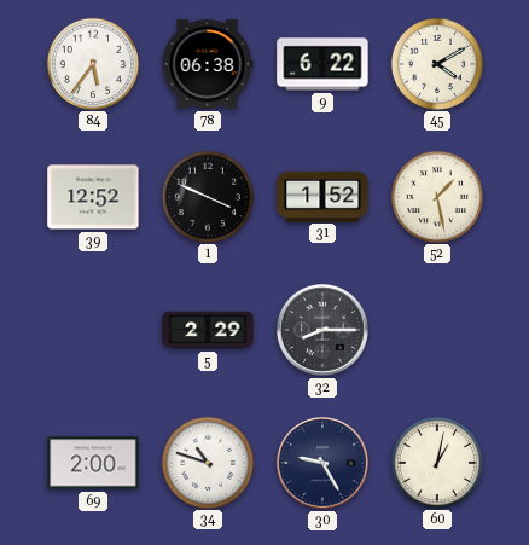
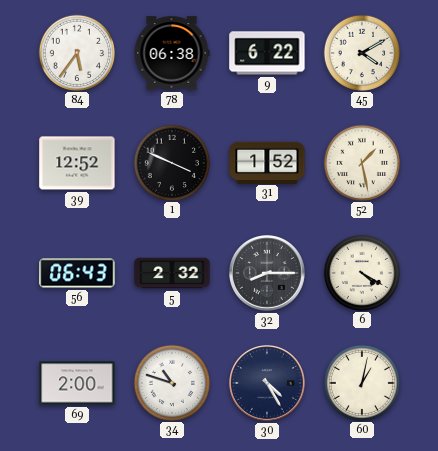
56: none -> 06:43 (77, 273)
5: 2:29 -> 2:32 (172, 273)
6: none -> 4:20 (361, 272)
30: 9:25 -> 4:25 (268, 384)
